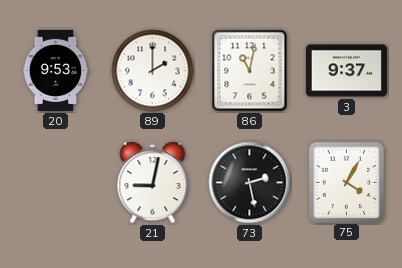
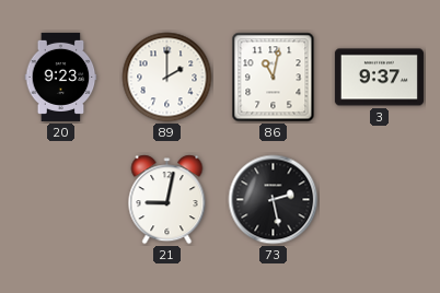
20: 9:53 -> 9:23 (61, 77)
75: 4:05 -> none (346, 182)
